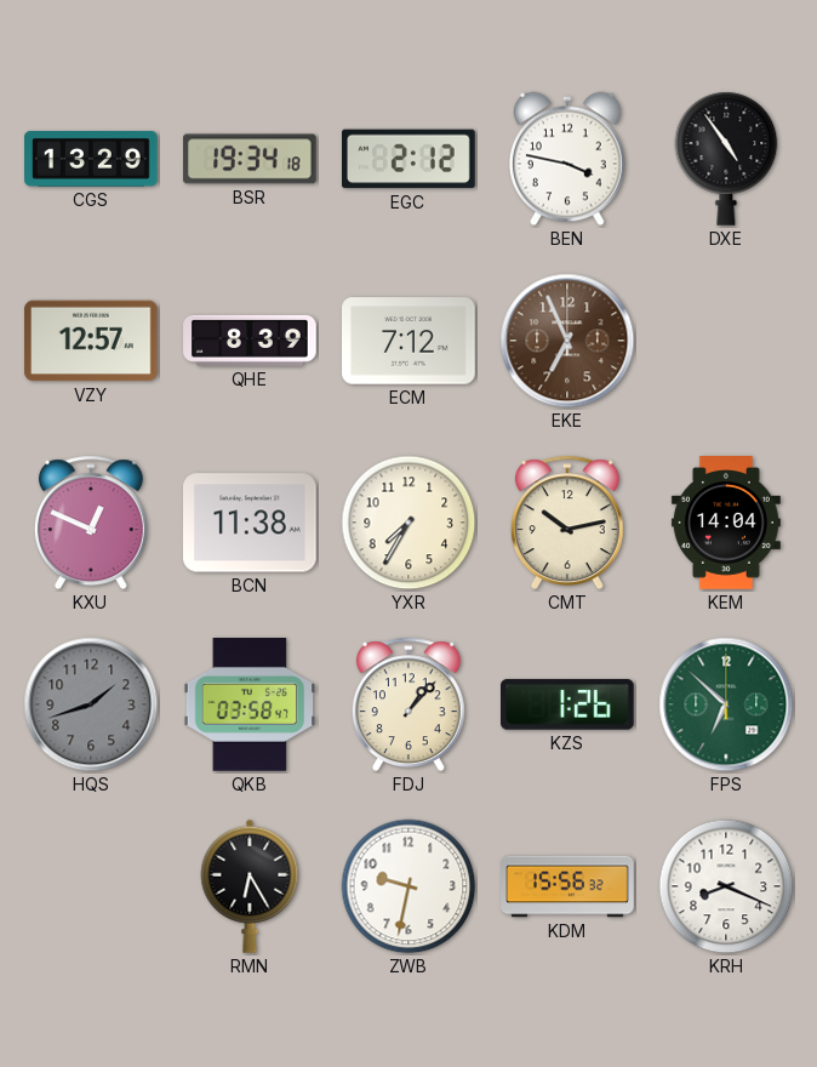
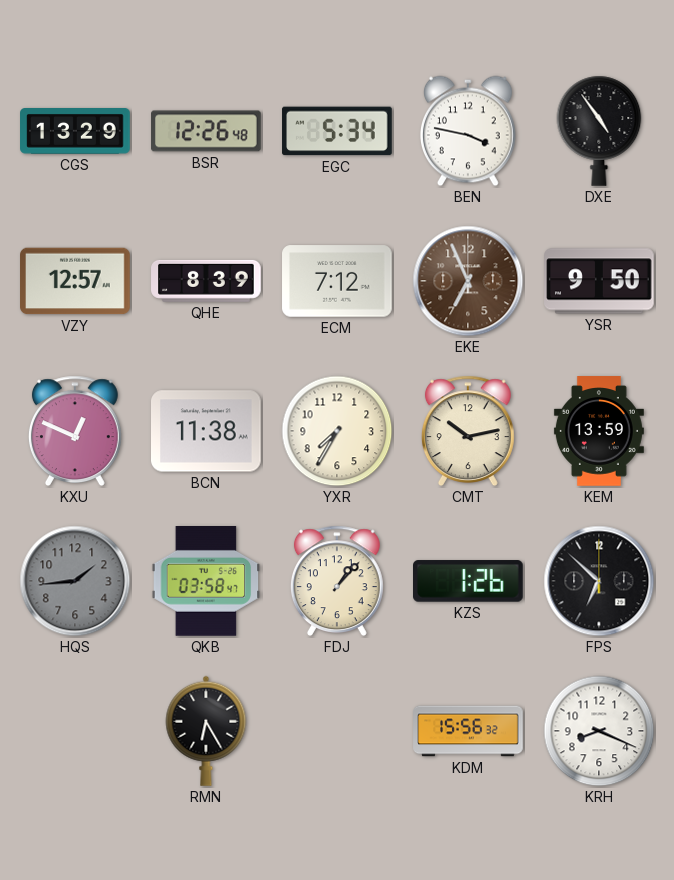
BSR: 19:34 -> 12:26 (206, 131)
EGC: 2:12 -> 5:34 (337, 131)
YSR: none -> 9:50 (599, 281)
KEM: 14:04 -> 13:59 (599, 431)
HQS: 1:42 -> 1:44 (75, 581)
FPS dial: green -> black (599, 581)
ZWB: 9:32 -> none (408, 886)
